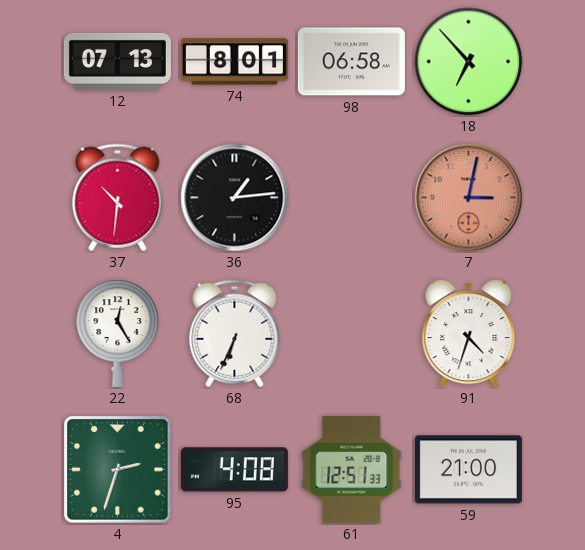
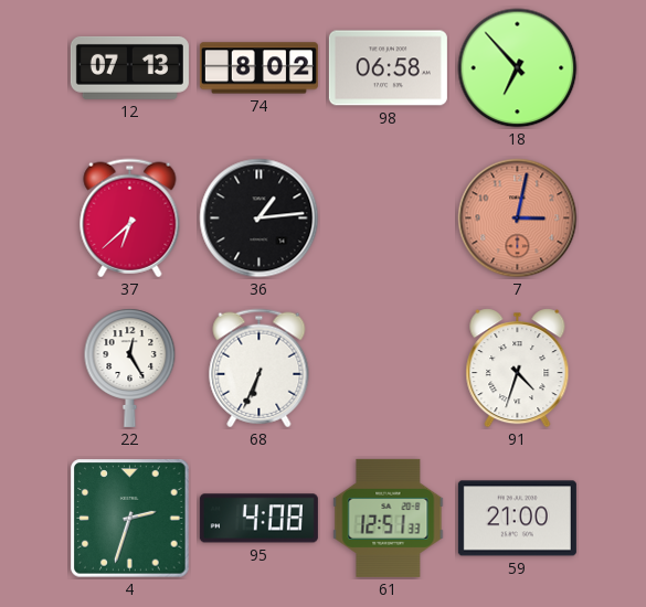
74: 8:01 -> 8:02 (258, 68)
37: 10:31 -> 6:38 (130, 219)
